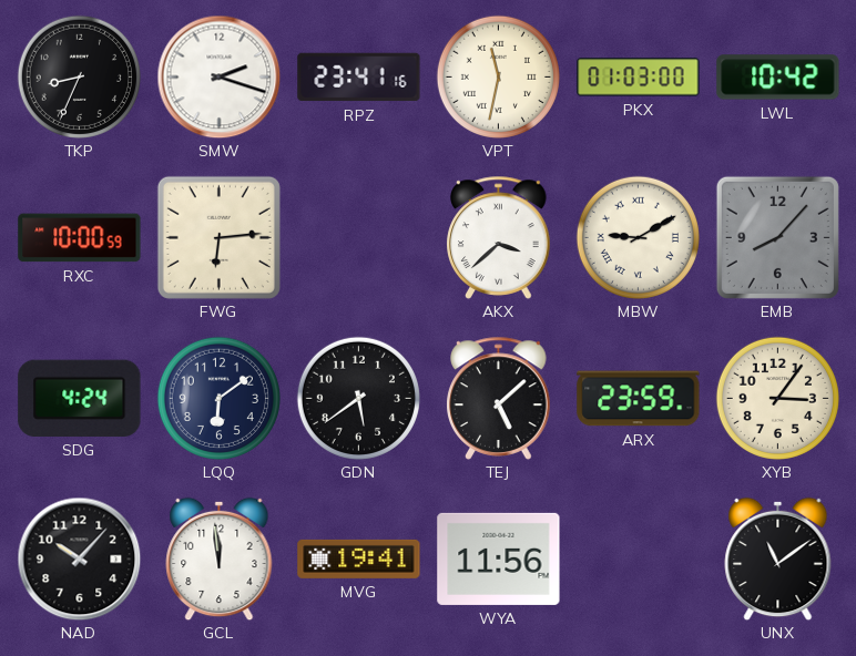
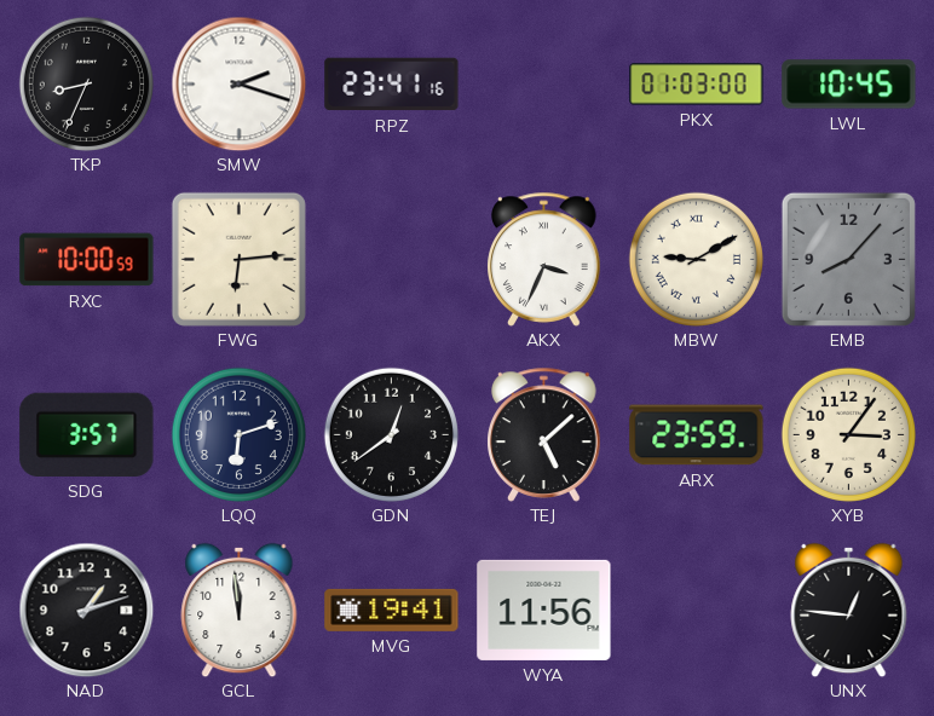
VPT: 11:32 -> none (498, 76)
LWL: 10:42 -> 10:45 (849, 85)
AKX: 3:38 -> 3:34 (544, 259)
SDG: 4:24 -> 3:57 (87, 434)
LQQ: 6:09 -> 6:12 (238, 434)
GDN: 5:39 -> 12:39 (391, 434)
NAD: 10:07 -> 1:12 (86, 610)
UNX: 11:09 -> 12:46 (849, 610)
